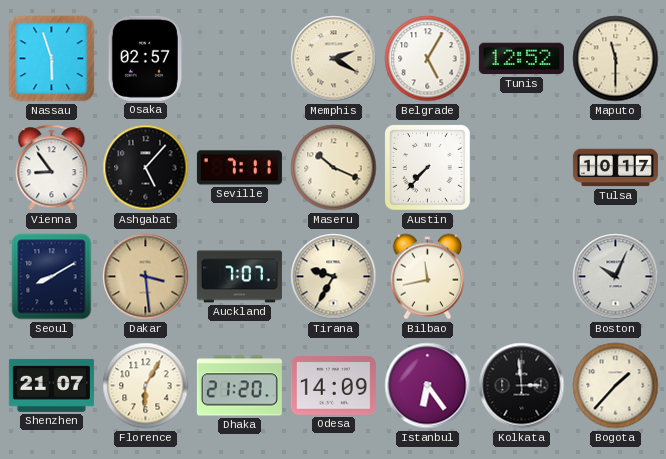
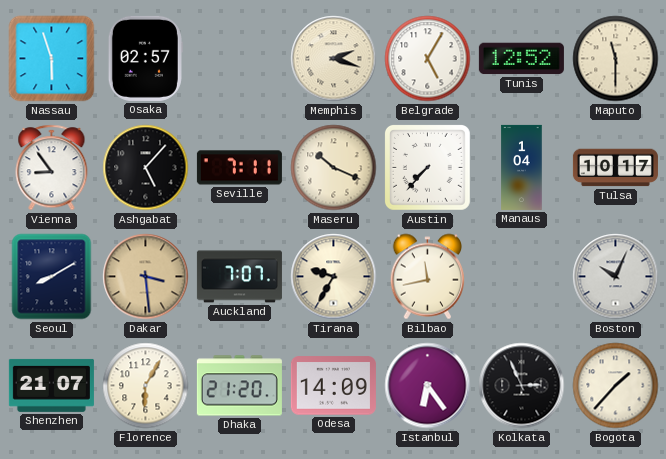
Memphis: 2:20 -> 2:18 (334, 59)
Manaus: none -> 1:04 (522, 167)
Kolkata: 2:59 -> 2:56 (522, 386)
